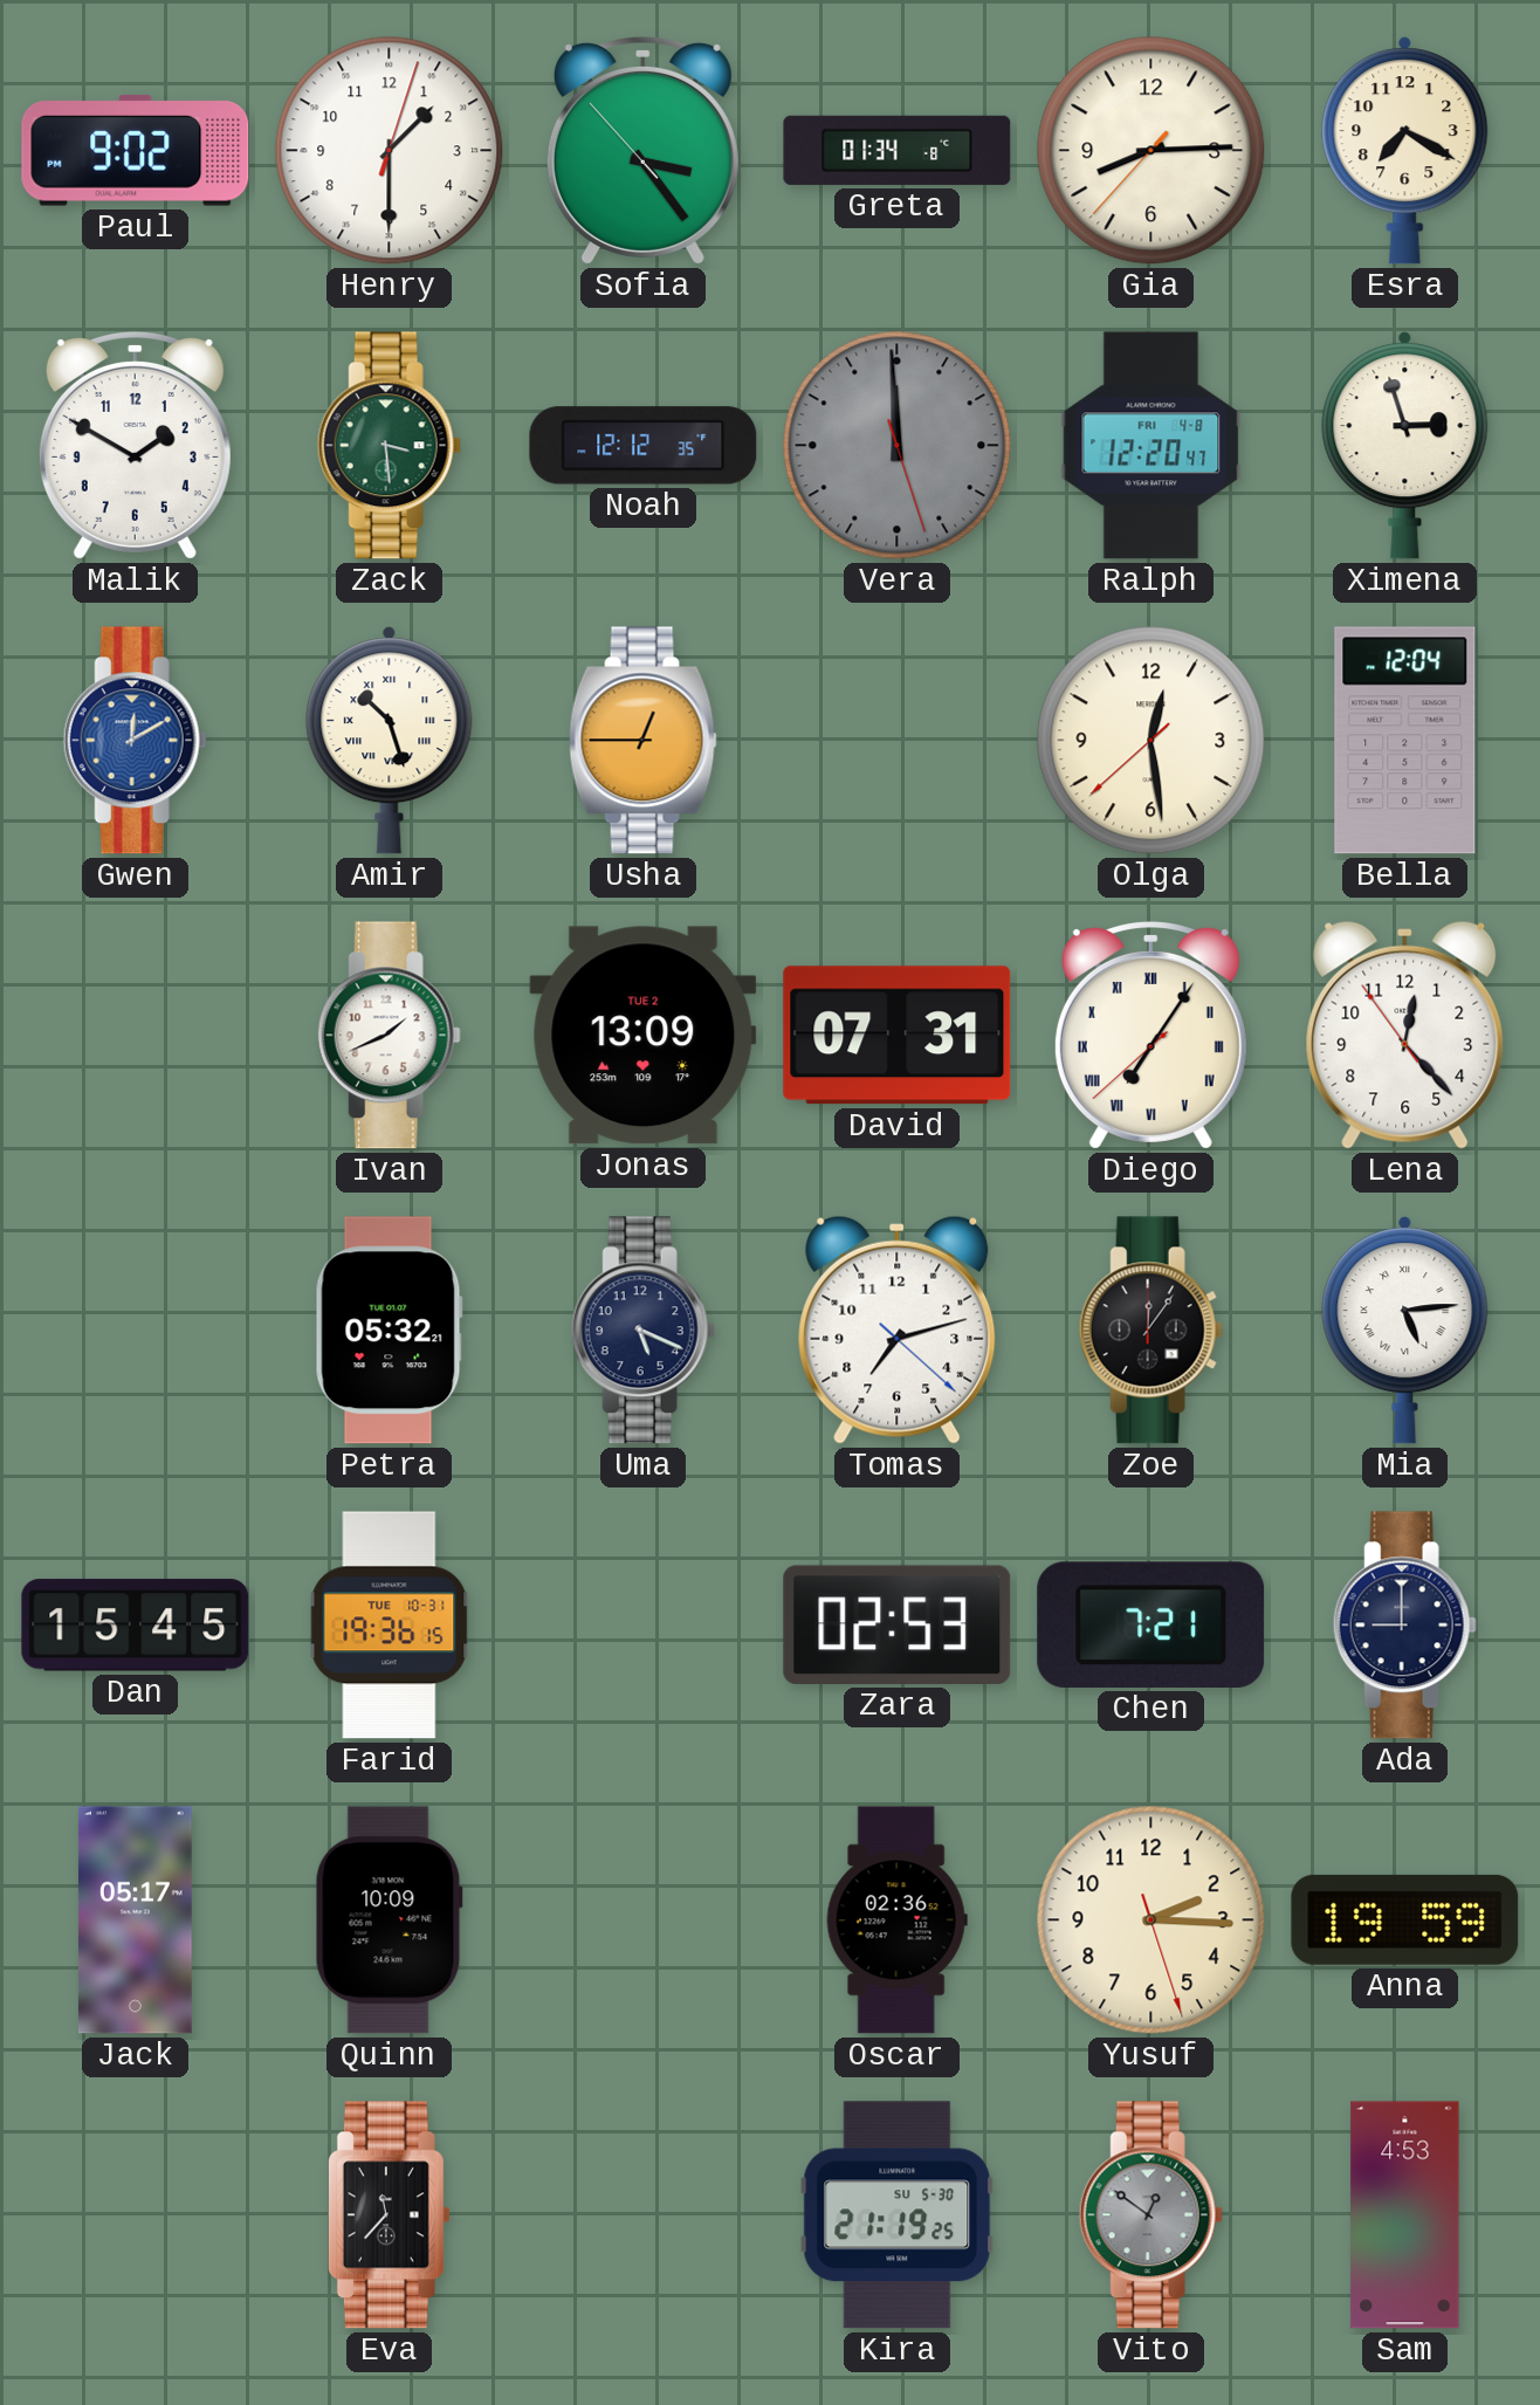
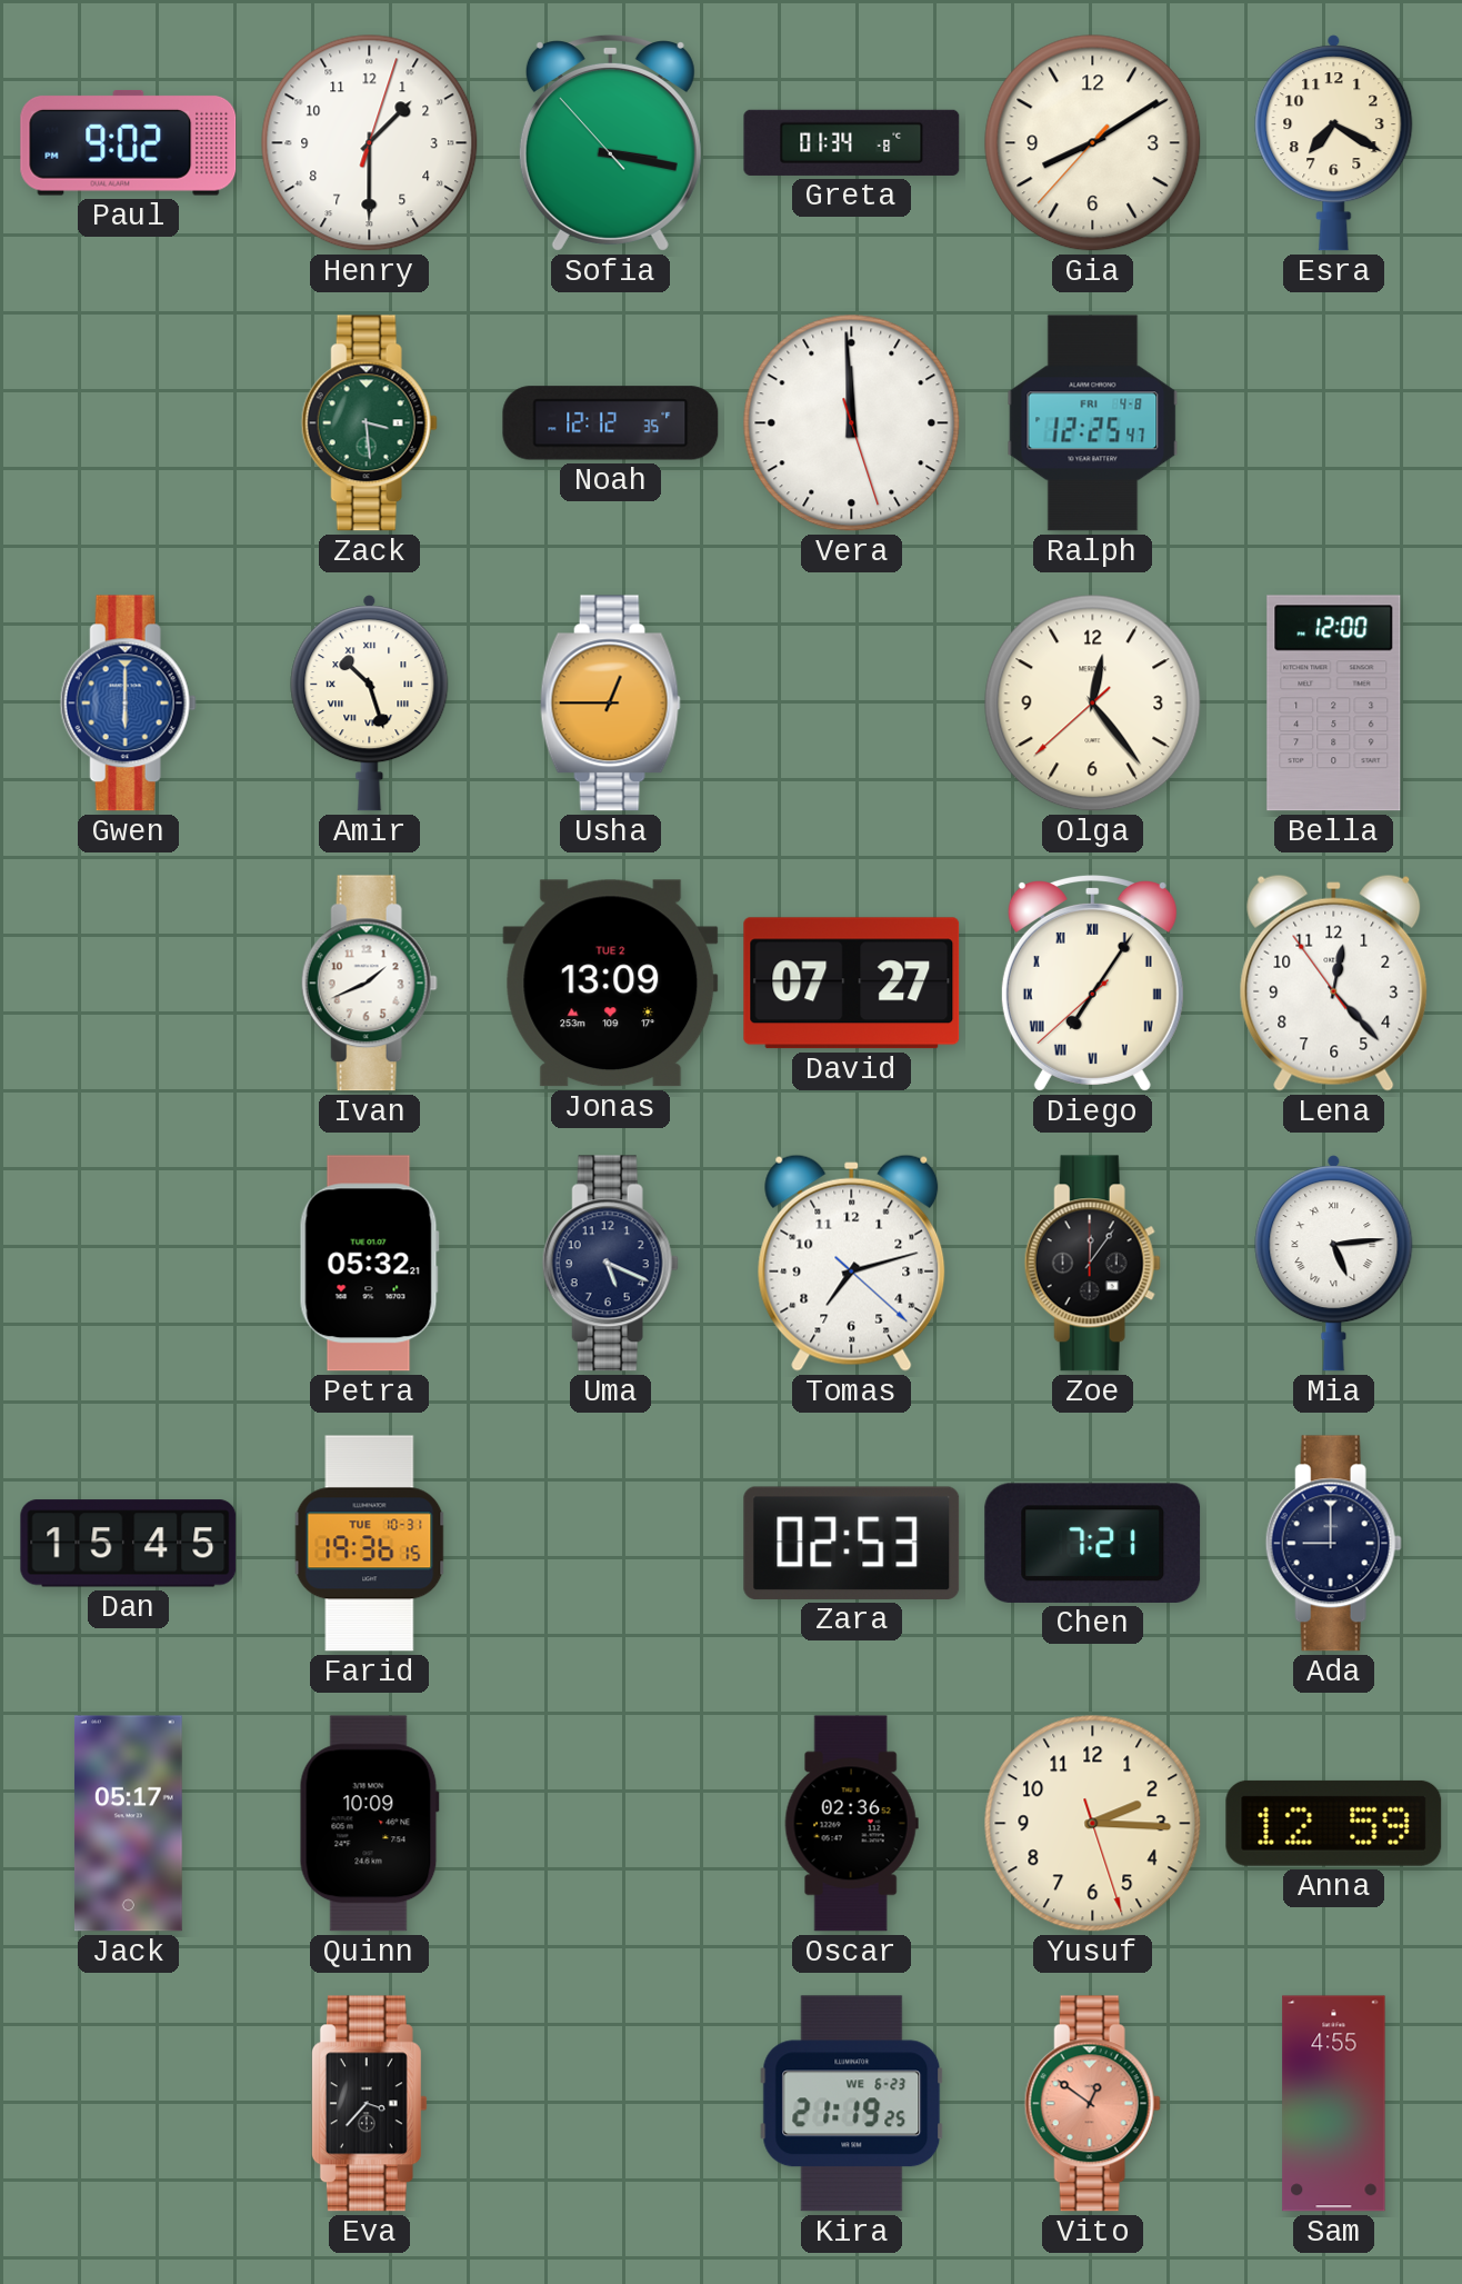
Sofia: 3:23 -> 3:16 (610, 143)
Gia: 8:14 -> 8:09 (1093, 143)
Malik: 1:50 -> none (135, 446)
Vera dial: grey -> white (852, 423)
Ralph: 12:20 -> 12:25 (1093, 423)
Ximena: 2:57 -> none (1405, 446)
Gwen: 12:10 -> 6:00 (128, 704)
Olga: 12:28 -> 12:23 (1093, 704)
Bella: 12:04 -> 12:00 (1334, 704)
David: 07:31 -> 07:27 (852, 984)
Anna: 19:59 -> 12:59 (1334, 1823)
Eva: 11:37 -> 3:37 (369, 2104)
Kira date: SU 5-30 -> WE 6-23 (852, 2104)
Vito dial: grey -> salmon (1092, 2104)
Sam: 4:53 -> 4:55 (1334, 2104)
